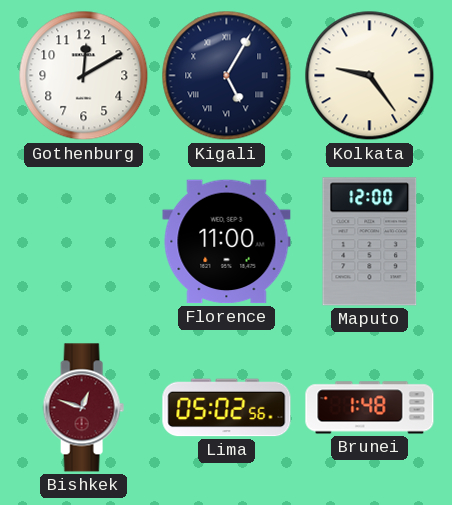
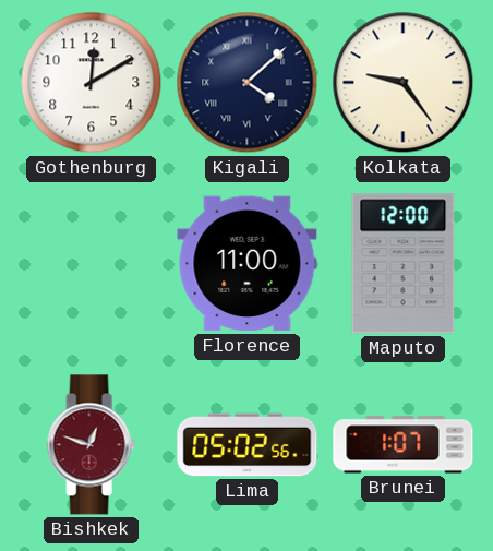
Kigali: 5:05 -> 4:08 (248, 83)
Brunei: 1:48 -> 1:07 (404, 445)
